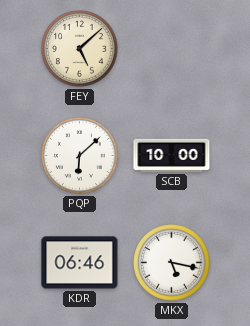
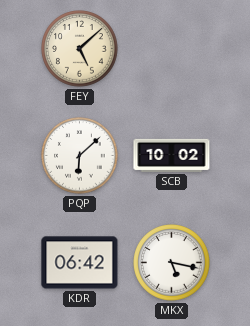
SCB: 10:00 -> 10:02 (172, 155)
KDR: 06:46 -> 06:42 (80, 263)
